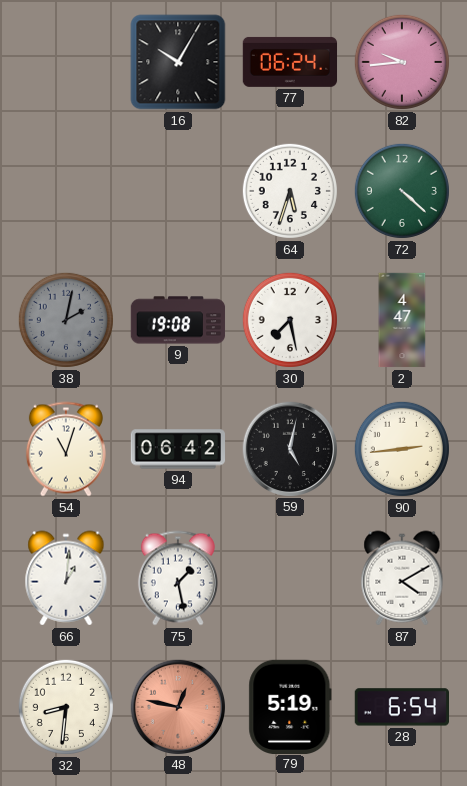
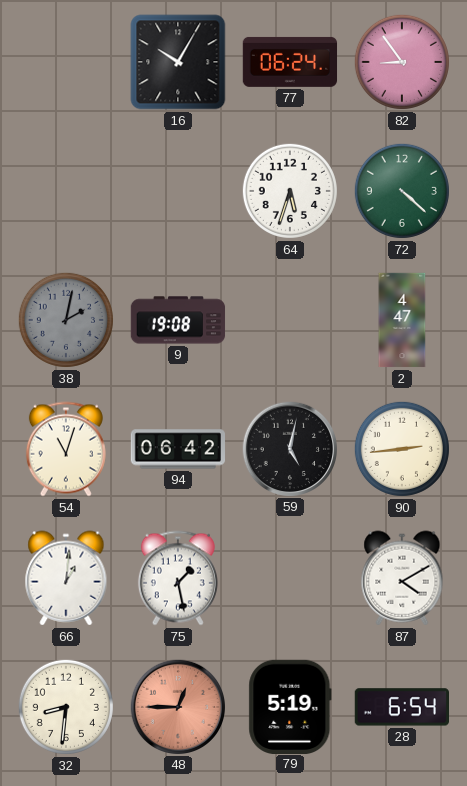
82: 9:44 -> 8:54 (402, 62)
30: 7:28 -> none (290, 320)
48: 12:47 -> 12:45 (177, 706)
